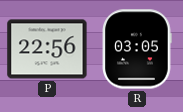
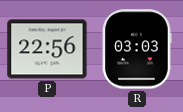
R: 03:05 -> 03:03 (137, 49)
